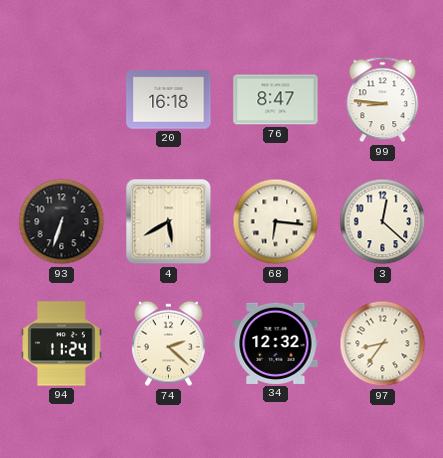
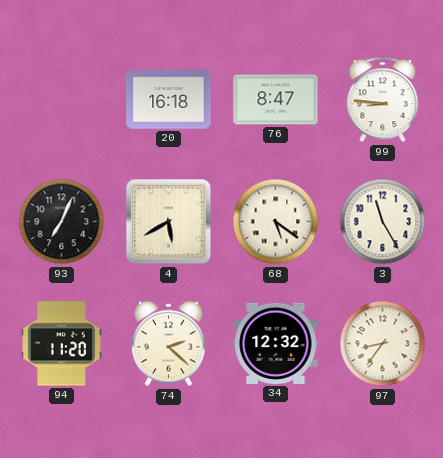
93: 6:33 -> 7:04 (62, 222)
68: 6:16 -> 5:21 (276, 222)
3: 12:22 -> 11:25 (383, 222)
94: 11:24 -> 11:20 (62, 344)
